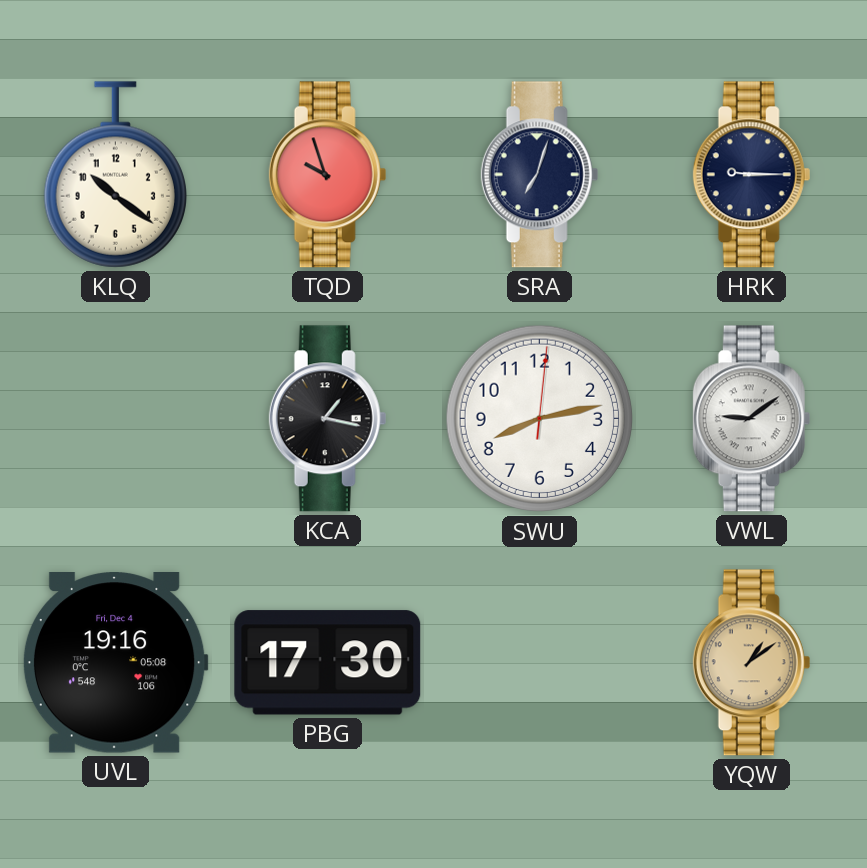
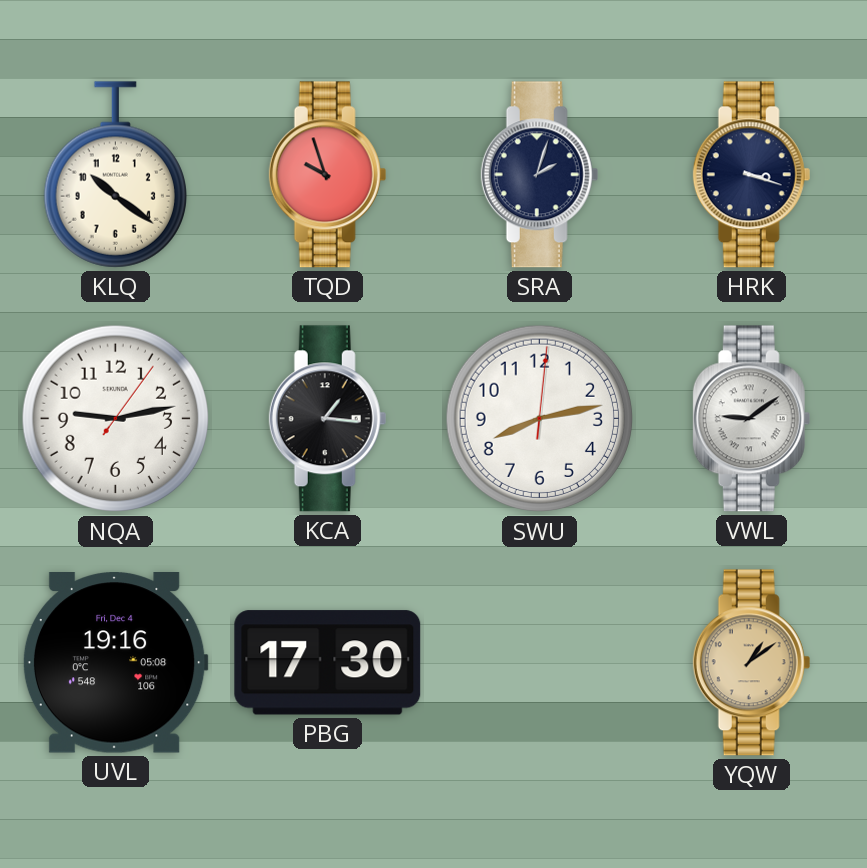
SRA: 7:03 -> 2:03 (540, 175)
HRK: 9:15 -> 3:18 (752, 175)
NQA: none -> 9:13 (116, 419)
KCA: 1:17 -> 1:16 (328, 419)
